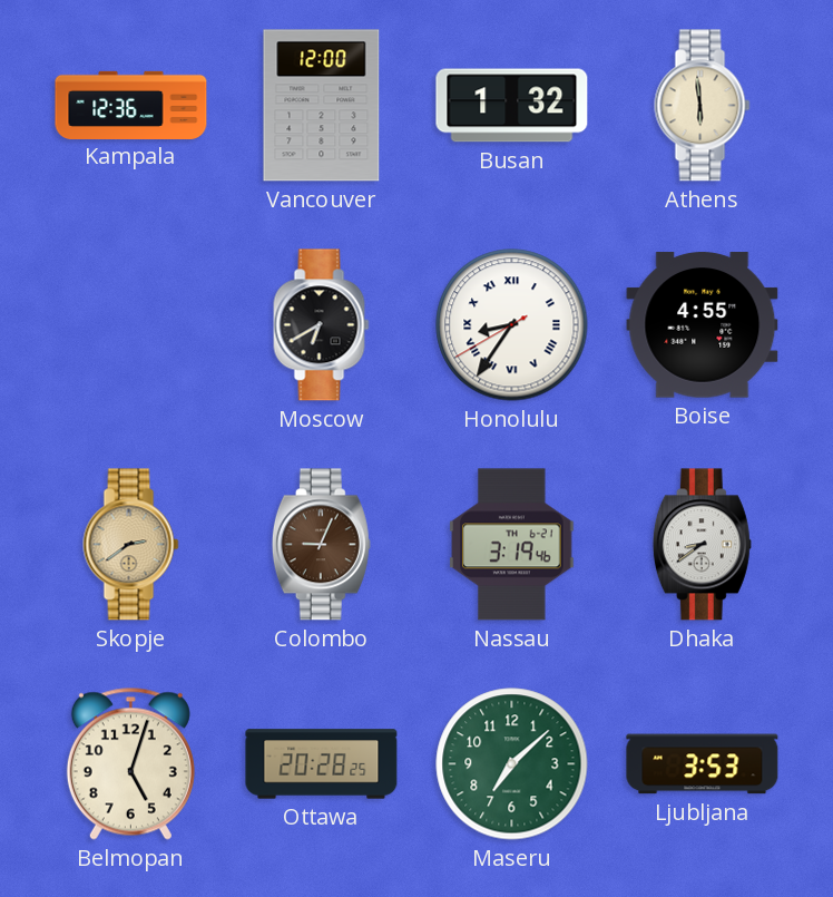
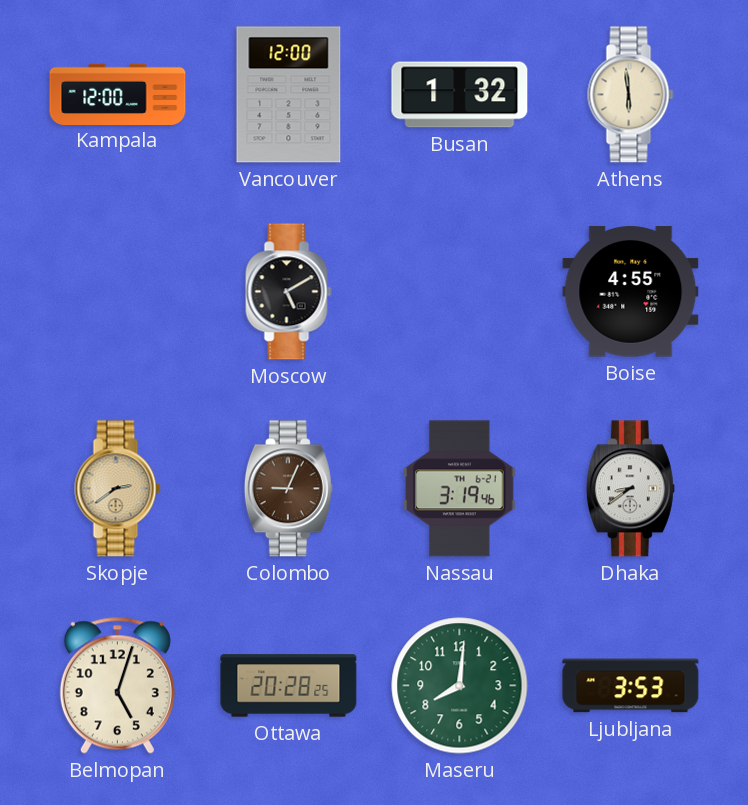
Kampala: 12:36 -> 12:00 (118, 94)
Moscow: 6:40 -> 5:10 (289, 292)
Honolulu: 8:35 -> none (512, 325)
Maseru: 7:08 -> 8:01 (460, 686)
